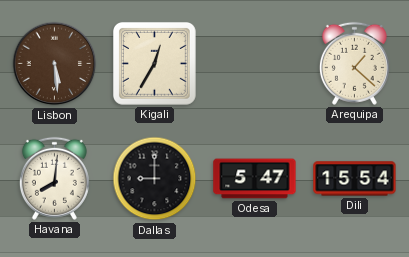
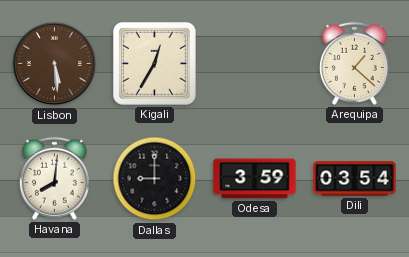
Odesa: 5:47 -> 3:59 (255, 179)
Dili: 15:54 -> 03:54 (355, 179)
